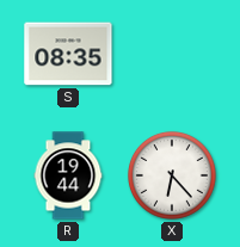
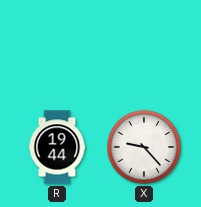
S: 08:35 -> none (68, 54)
X: 6:23 -> 9:23 (144, 147)
